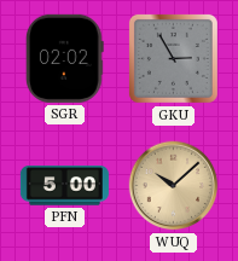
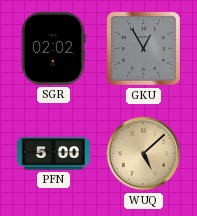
GKU: 2:55 -> 12:55 (143, 48)
WUQ: 10:08 -> 5:08 (144, 154)
